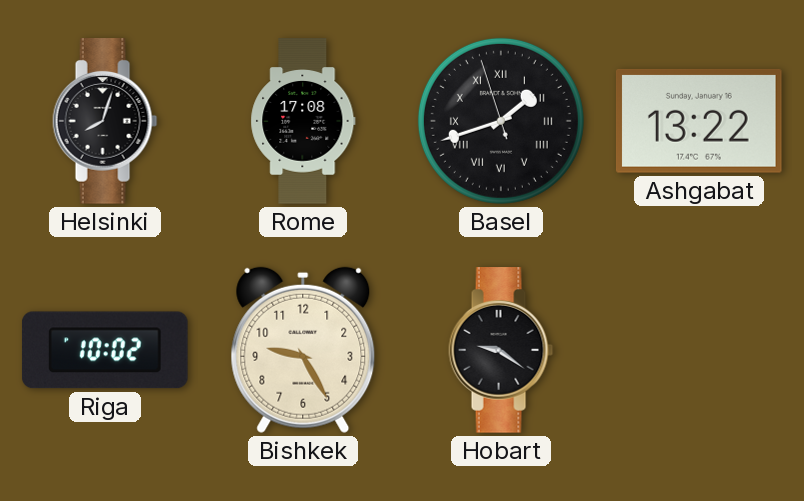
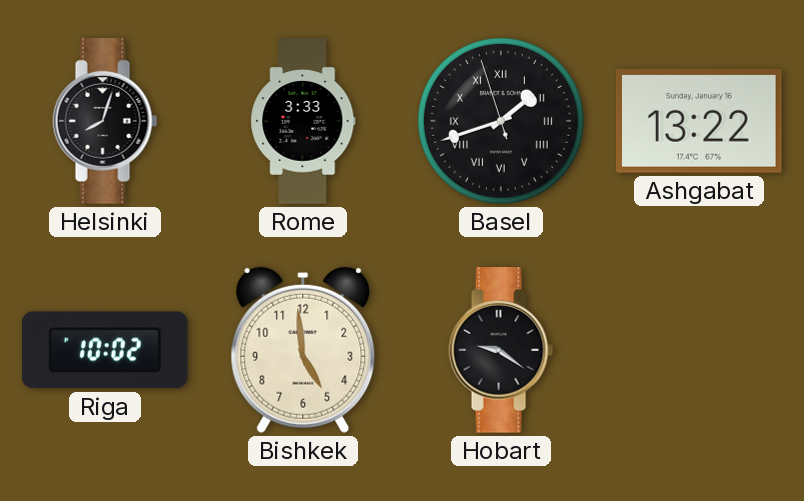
Rome: 17:08 -> 3:33 (303, 121)
Bishkek: 9:25 -> 4:59 (303, 350)
